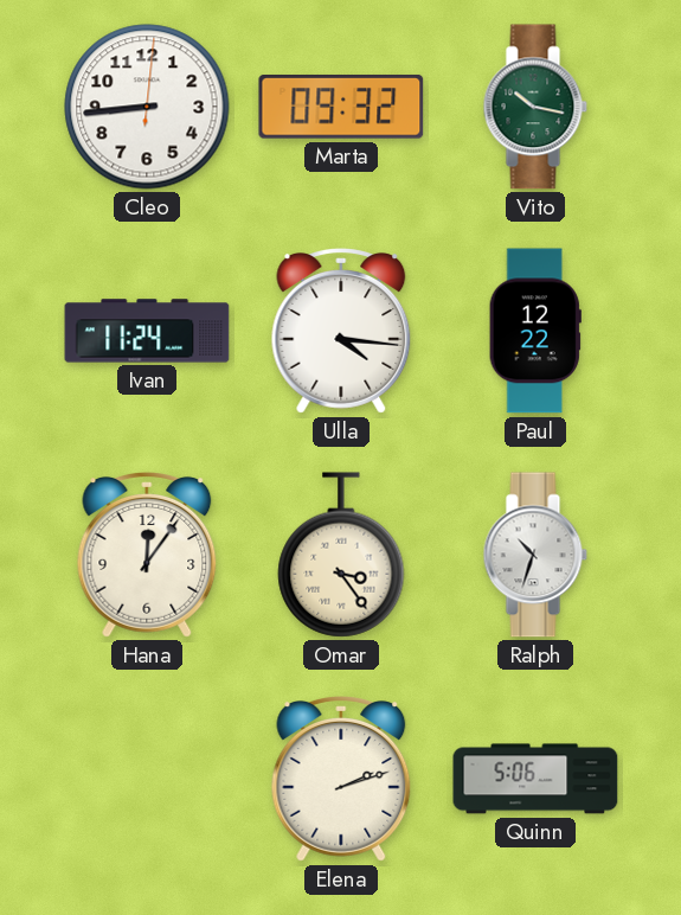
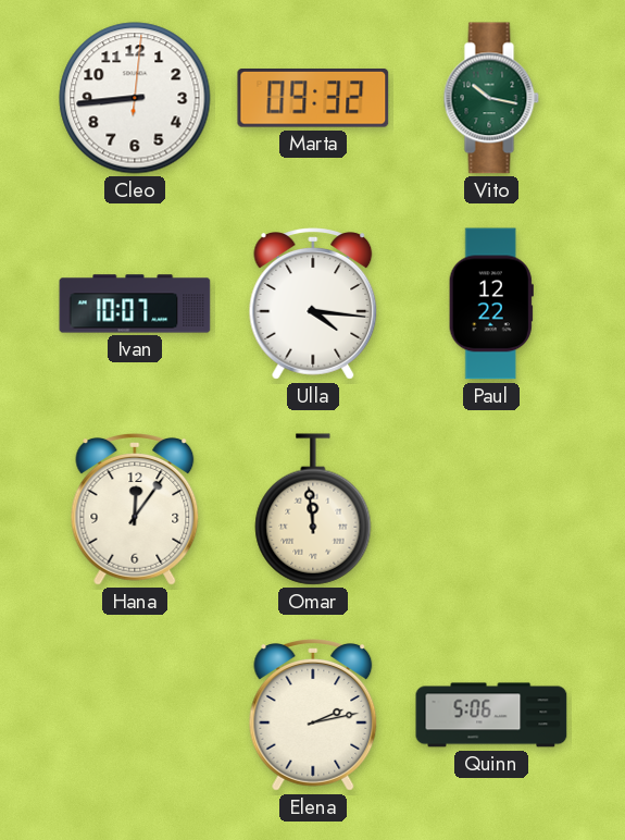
Ivan: 11:24 -> 10:07 (135, 304)
Omar: 3:24 -> 11:59 (313, 509)
Ralph: 10:33 -> none (535, 555)
Elena: 2:12 -> 2:13 (313, 716)
